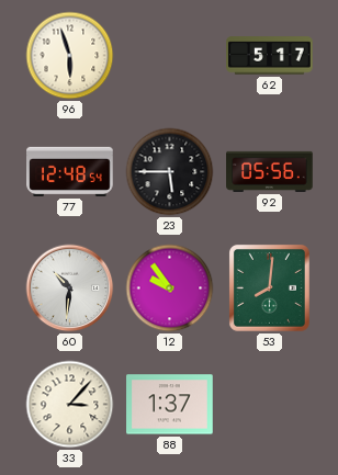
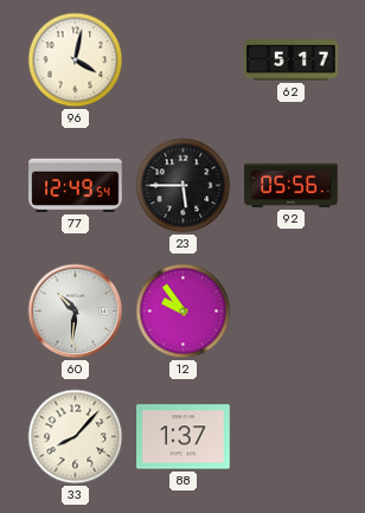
96: 5:57 -> 4:02 (76, 60)
77: 12:48 -> 12:49 (76, 185)
53: 8:01 -> none (269, 287)
33: 3:07 -> 8:07 (76, 437)
